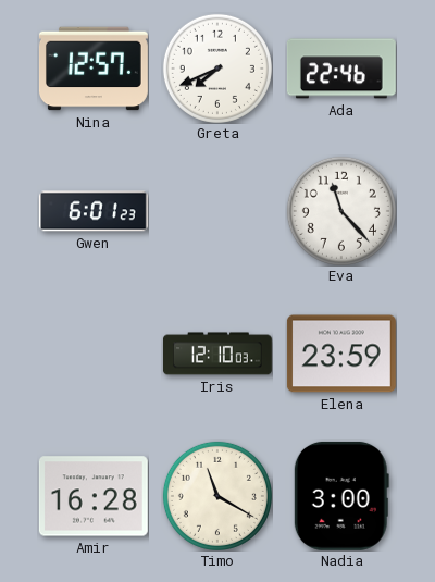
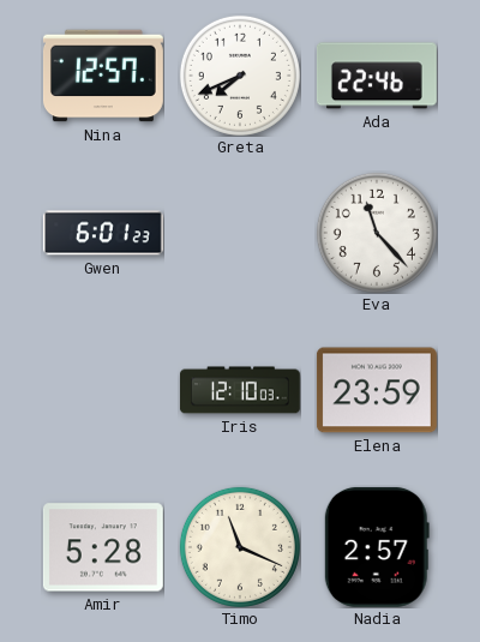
Amir: 16:28 -> 5:28 (103, 547)
Timo: 11:20 -> 11:19 (240, 547)
Nadia: 3:00 -> 2:57 (377, 547)
